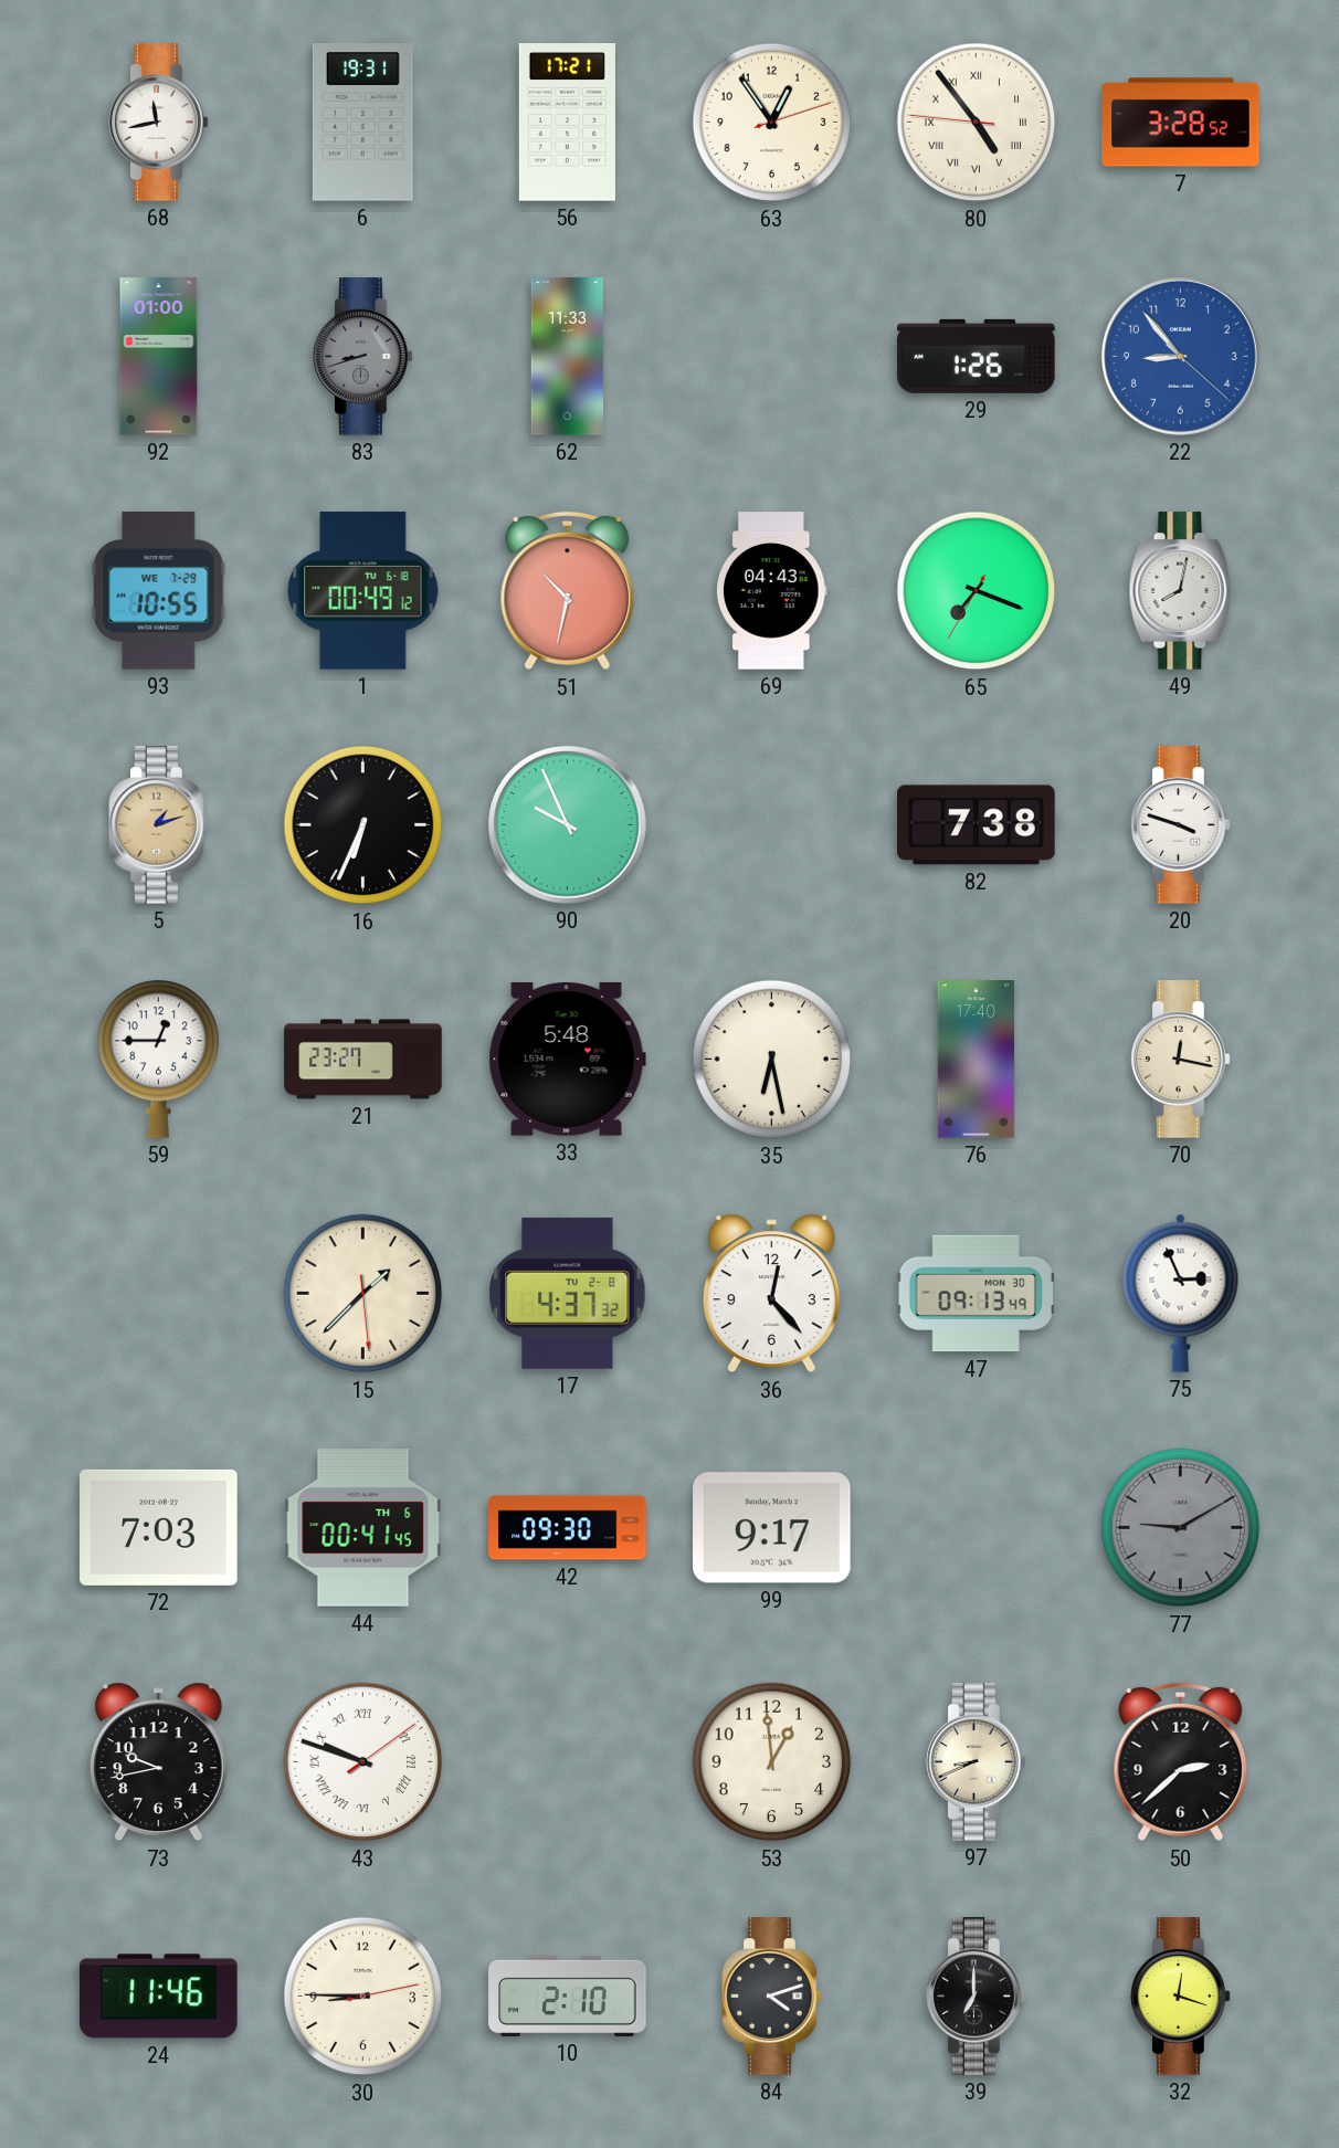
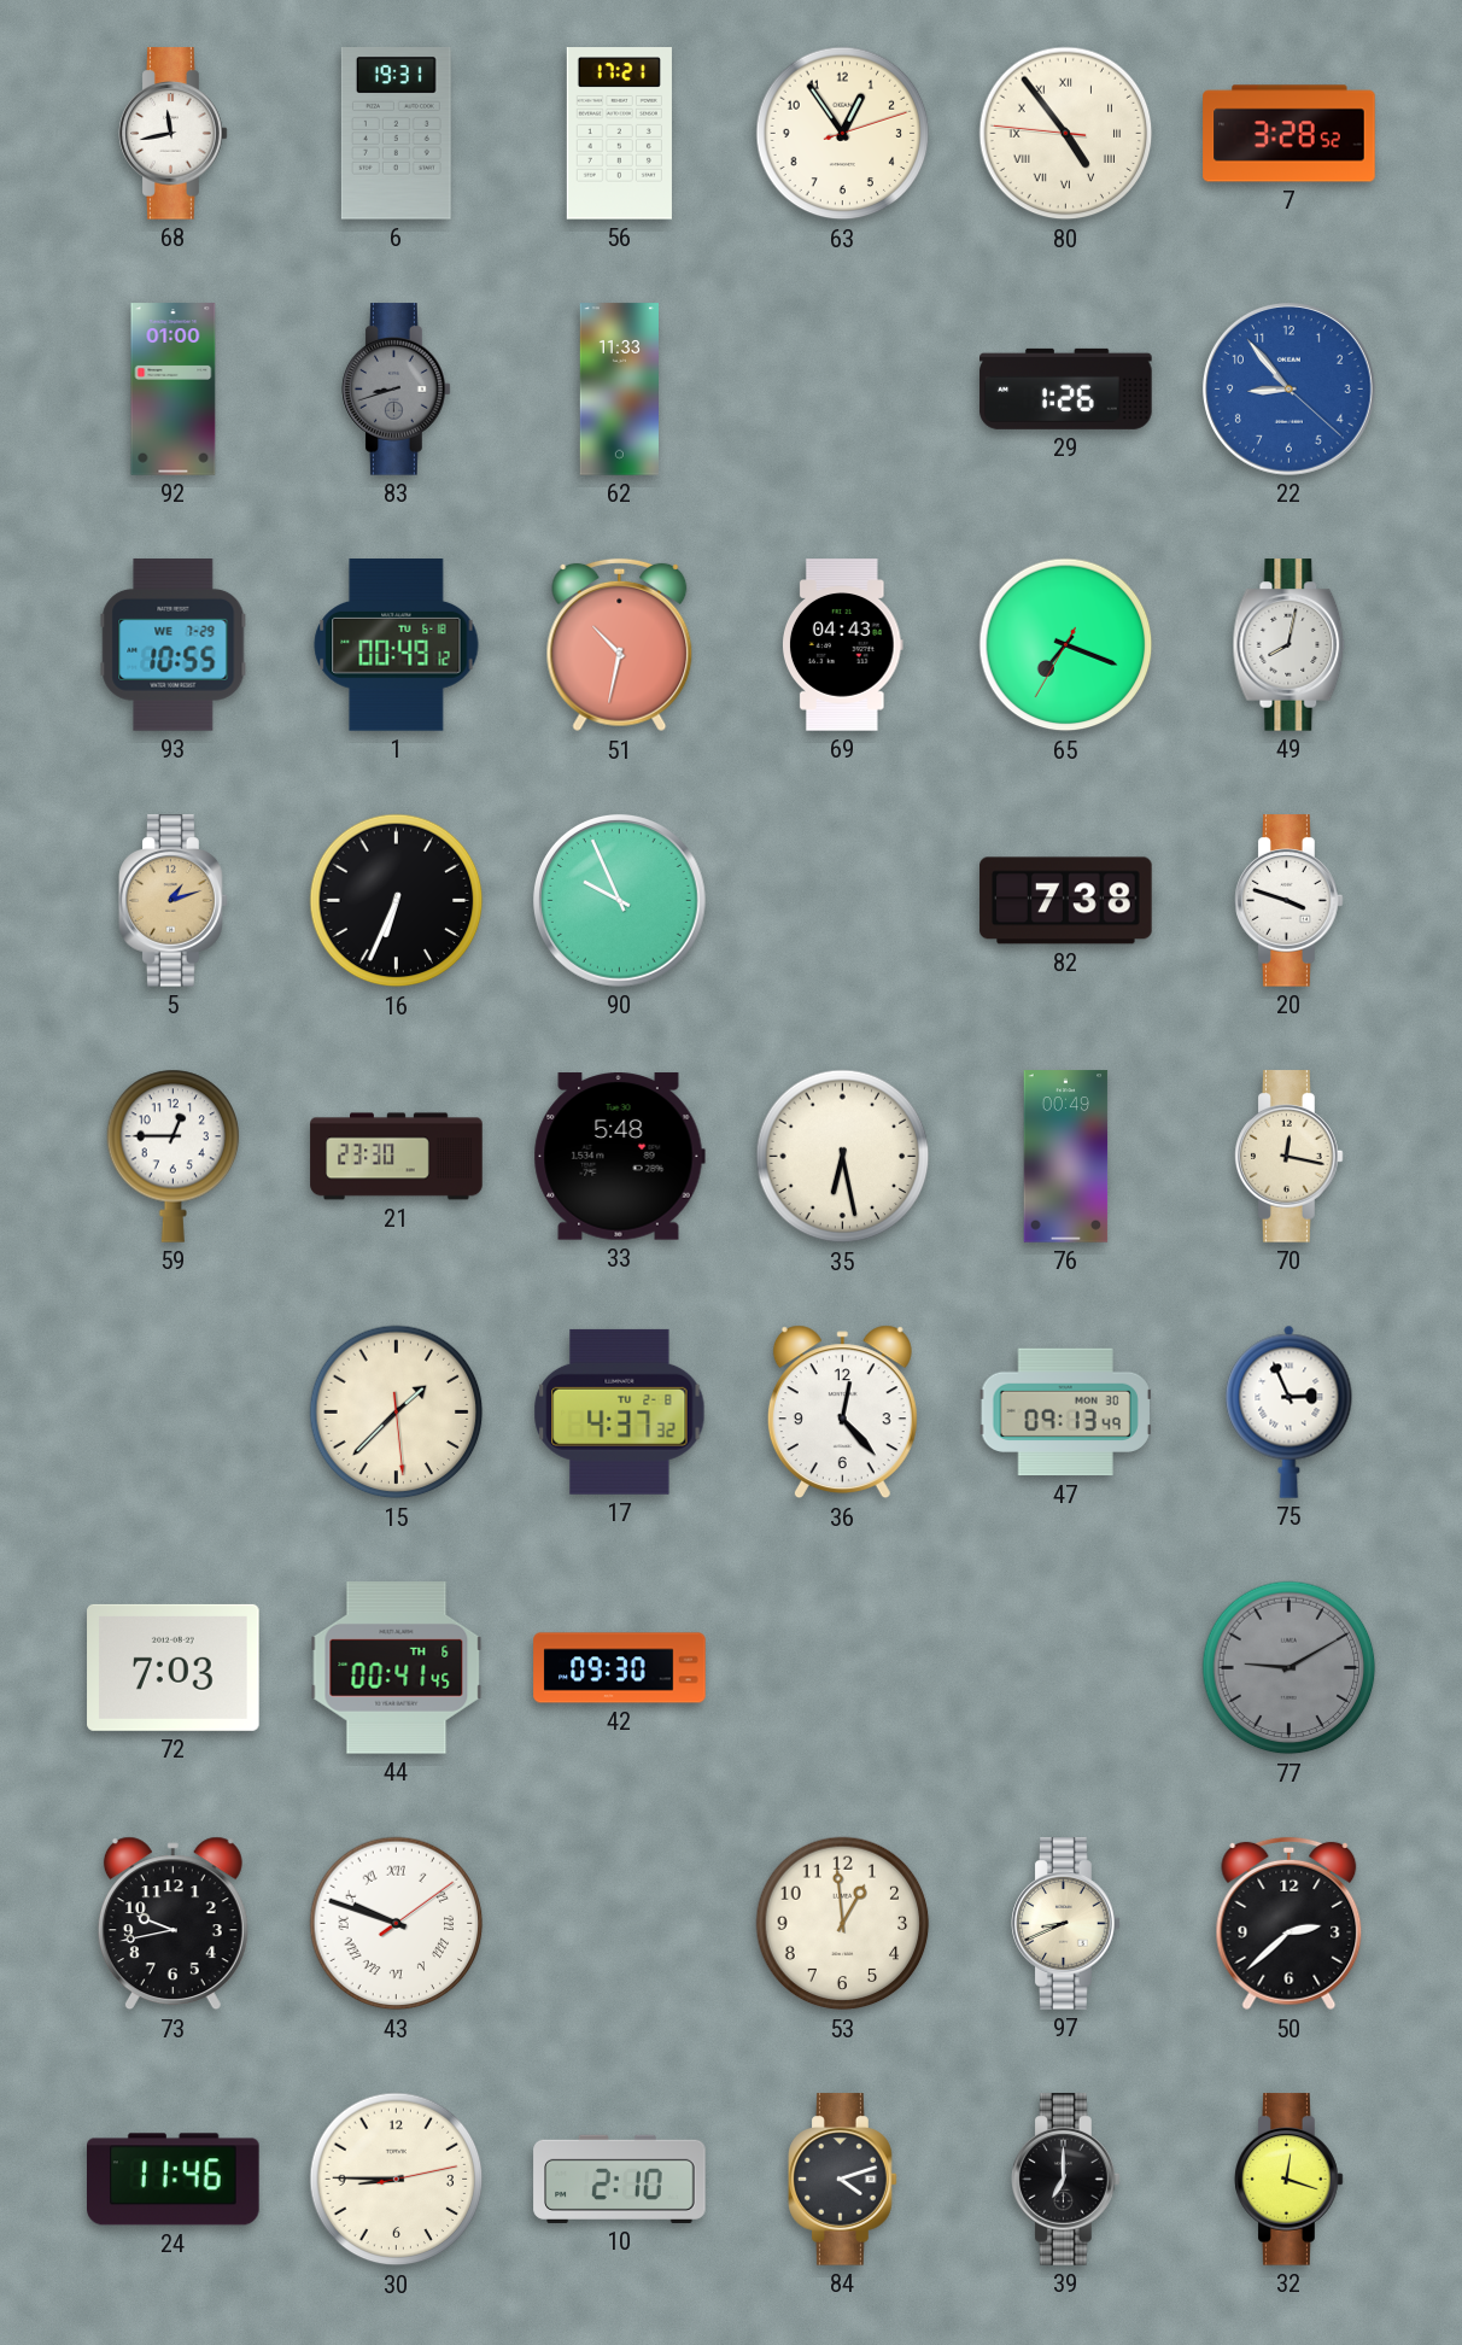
21: 23:27 -> 23:30 (397, 1157)
76: 17:40 -> 00:49 (1066, 1157)
99: 9:17 -> none (772, 1528)
